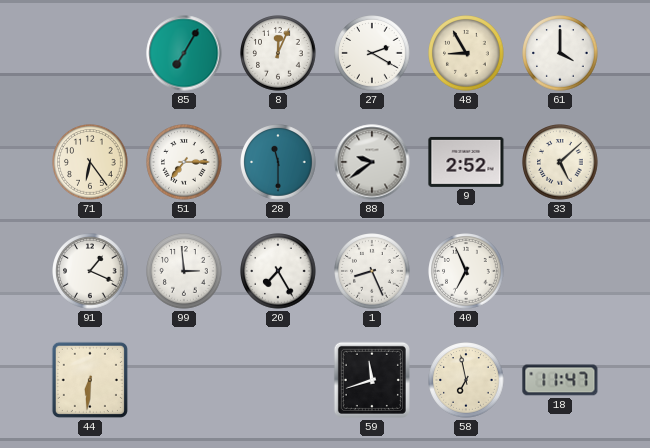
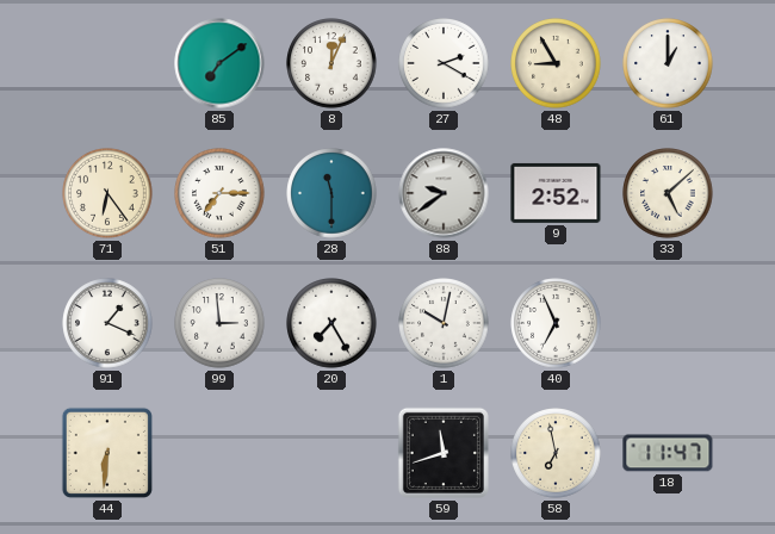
85: 7:05 -> 7:09 (219, 63)
61: 4:00 -> 1:00 (668, 63)
1: 8:26 -> 10:02 (444, 323)
